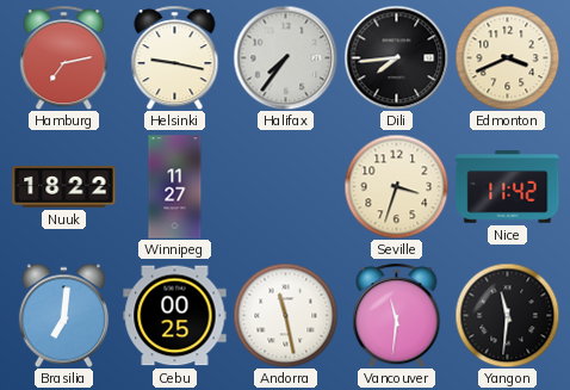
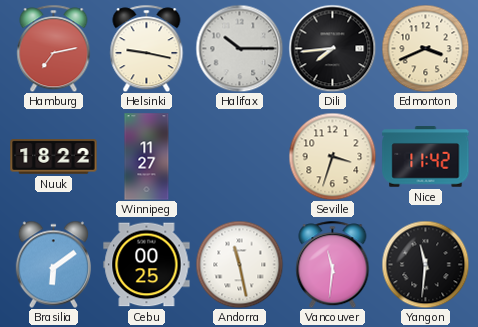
Halifax: 7:36 -> 10:15 (239, 48)
Brasilia: 7:01 -> 6:09 (53, 264)
